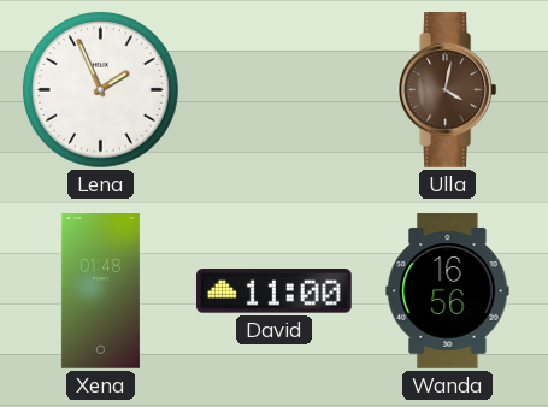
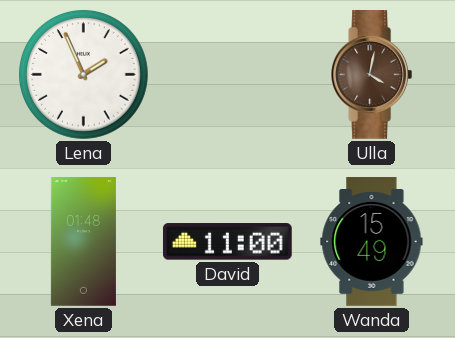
Wanda: 16:56 -> 15:49 (372, 242)
